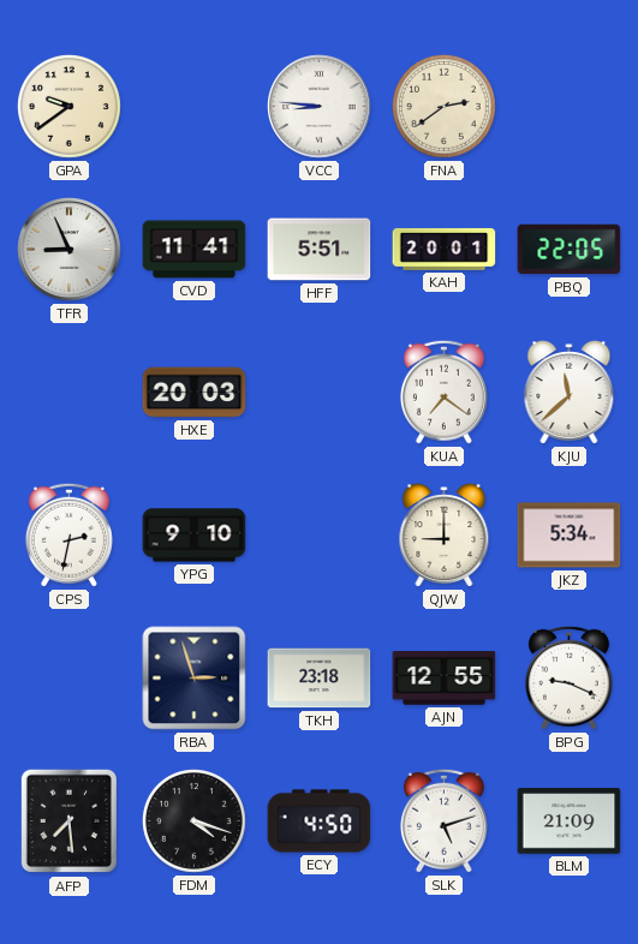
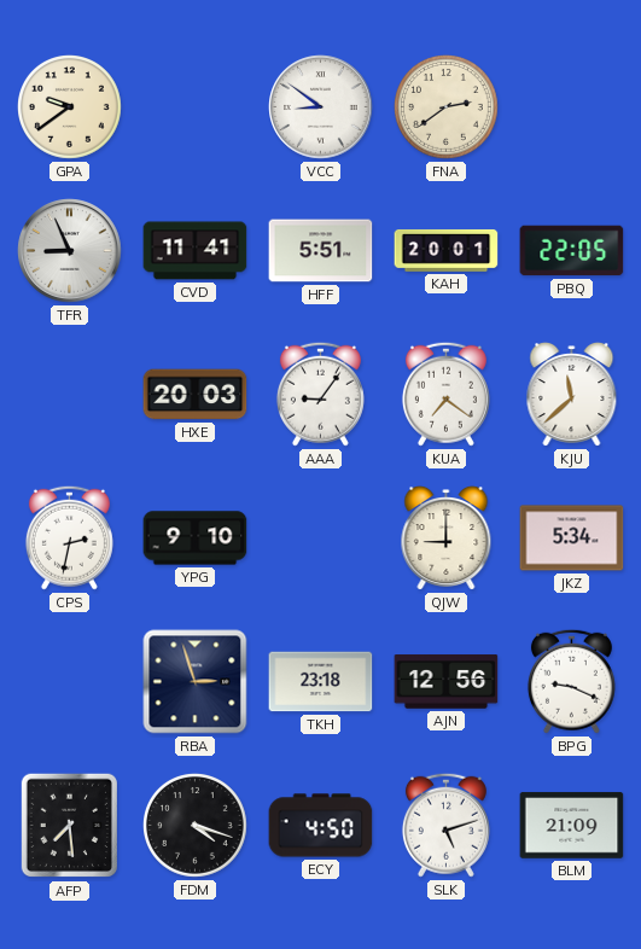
VCC: 8:46 -> 8:51 (321, 107)
AAA: none -> 9:06 (320, 394)
AJN: 12:55 -> 12:56 (447, 682)
